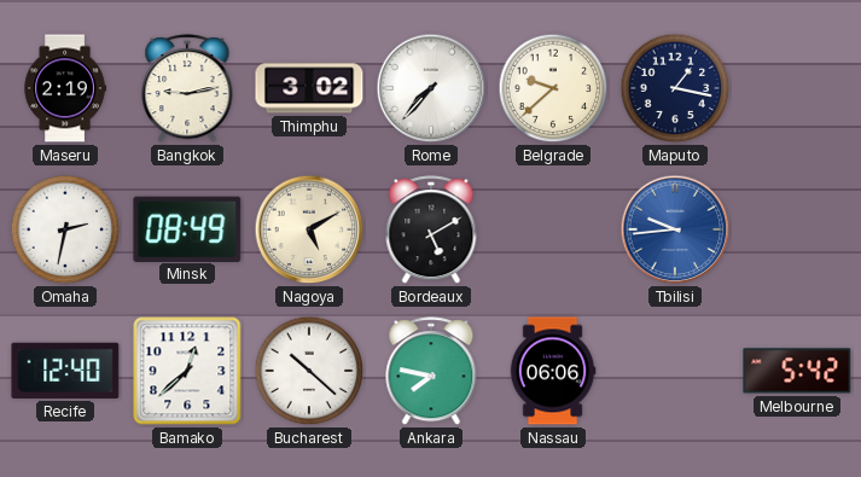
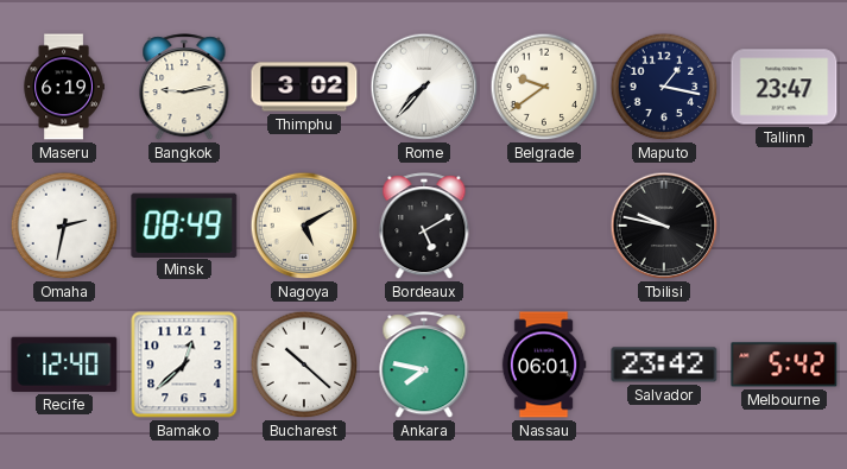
Maseru: 2:19 -> 6:19 (64, 87)
Belgrade: 9:38 -> 9:39 (544, 87)
Tallinn: none -> 23:47 (784, 87)
Tbilisi: 9:44 -> 9:47 (664, 226)
Tbilisi dial: blue -> black (664, 226)
Nassau: 06:06 -> 06:01 (544, 365)
Salvador: none -> 23:42 (664, 365)
